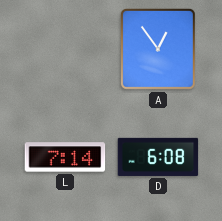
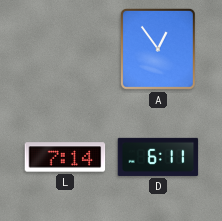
D: 6:08 -> 6:11 (158, 157)
